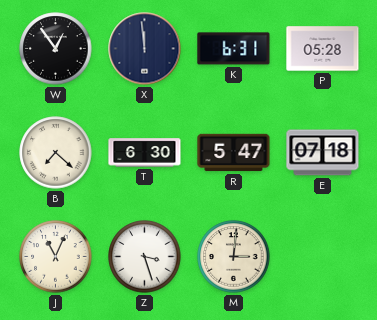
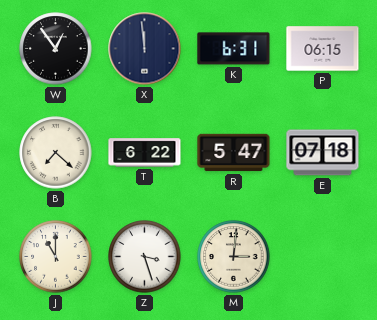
P: 05:28 -> 06:15 (323, 49)
T: 6:30 -> 6:22 (145, 153)
J: 11:04 -> 11:00 (56, 257)
